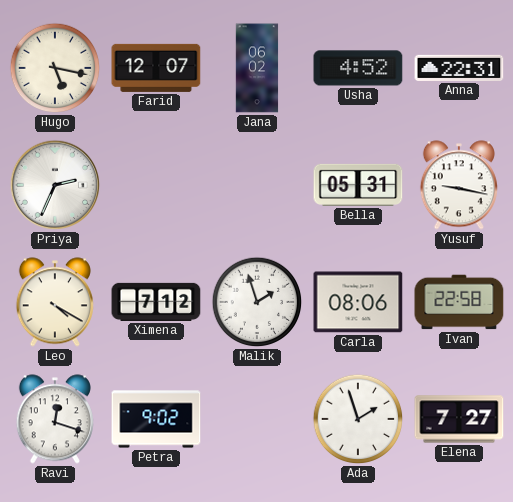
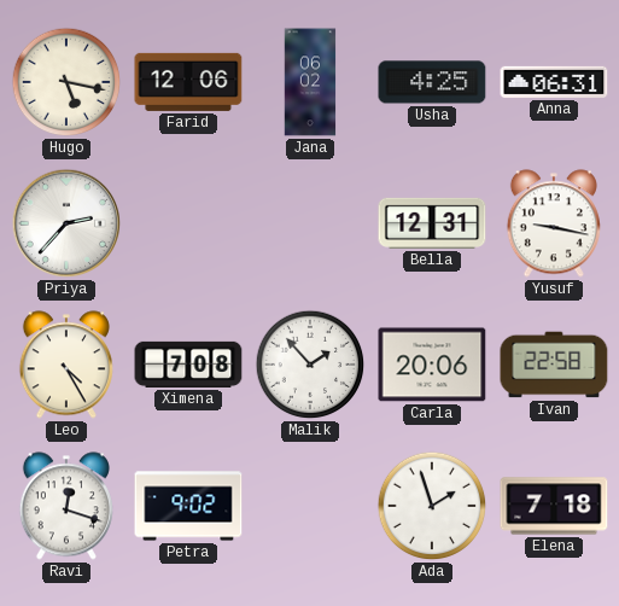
Farid: 12:07 -> 12:06 (188, 82)
Usha: 4:52 -> 4:25 (432, 82)
Anna: 22:31 -> 06:31 (554, 82)
Priya: 2:34 -> 2:37 (66, 223)
Bella: 05:31 -> 12:31 (432, 223)
Leo: 4:20 -> 4:25 (66, 365)
Ximena: 7:12 -> 7:08 (188, 365)
Malik: 1:57 -> 1:53 (310, 365)
Carla: 08:06 -> 20:06 (432, 365)
Elena: 7:27 -> 7:18 (554, 506)
